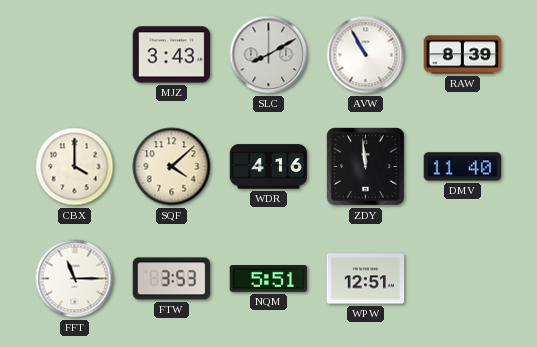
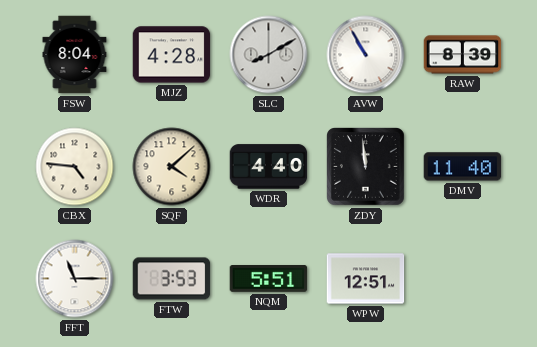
FSW: none -> 8:04 (75, 55)
MJZ: 3:43 -> 4:28 (172, 55)
CBX: 4:00 -> 4:46 (75, 167)
WDR: 4:16 -> 4:40 (269, 167)
